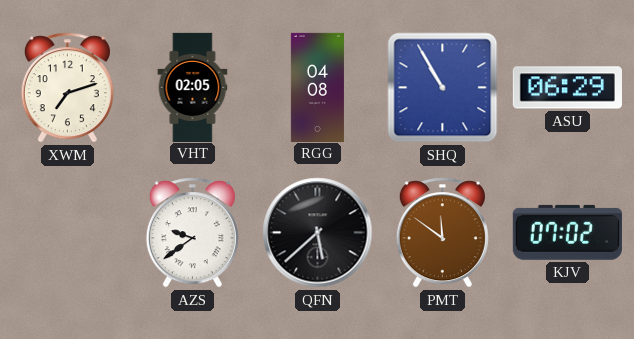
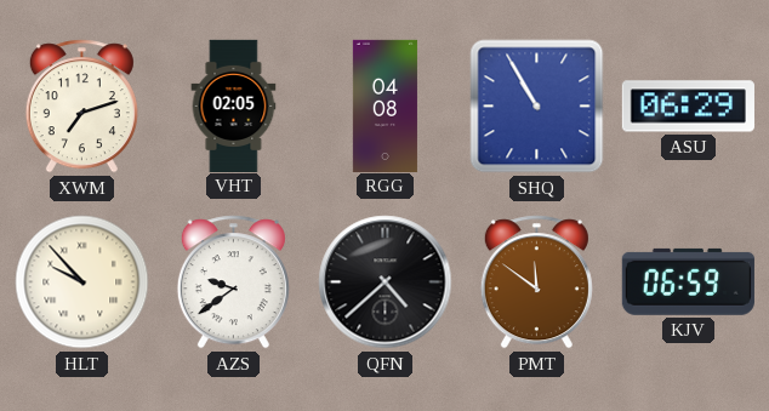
HLT: none -> 9:53 (82, 282)
QFN: 5:38 -> 4:38 (386, 282)
KJV: 07:02 -> 06:59 (688, 281)
